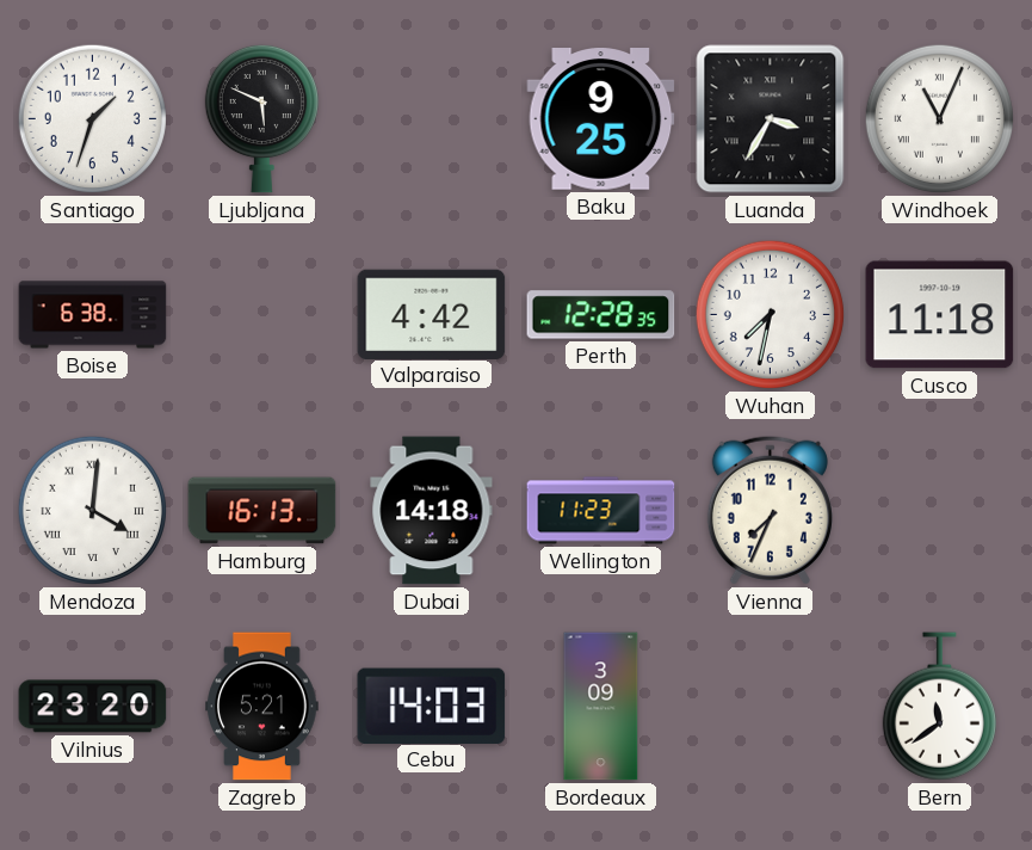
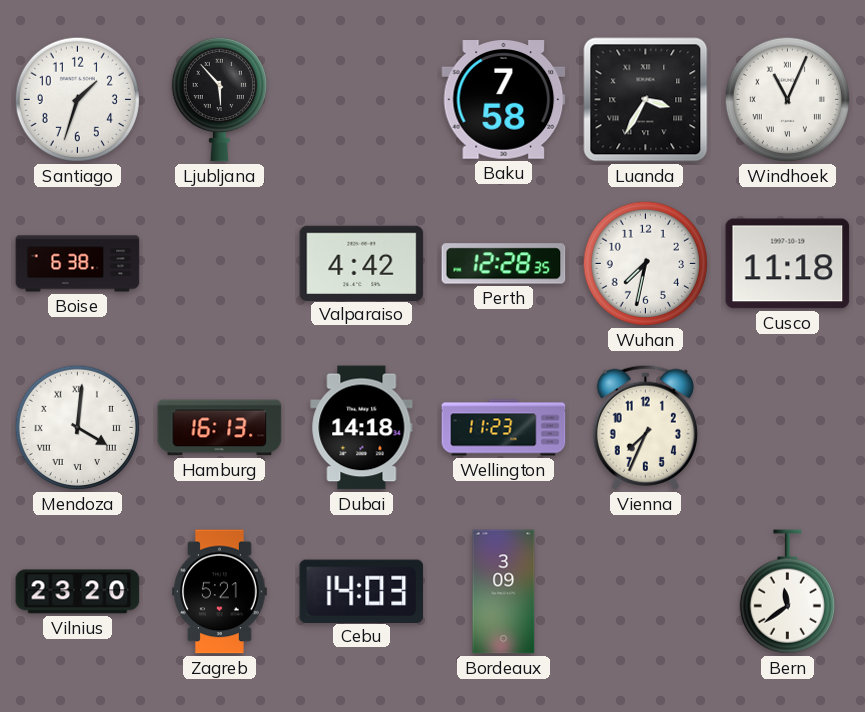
Ljubljana: 5:49 -> 5:53 (219, 99)
Baku: 9:25 -> 7:58 (504, 100)
